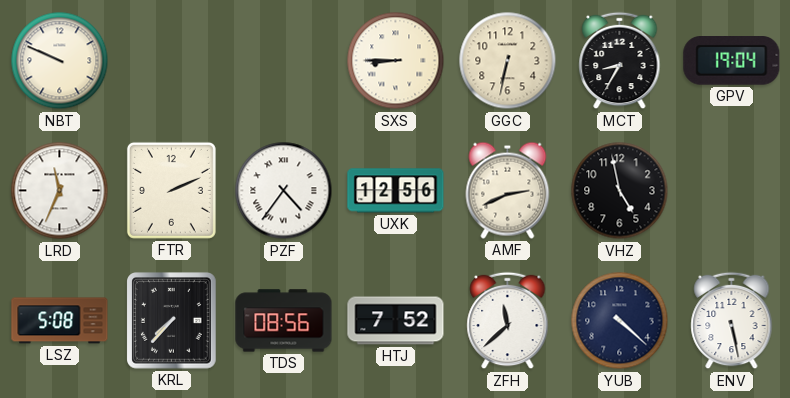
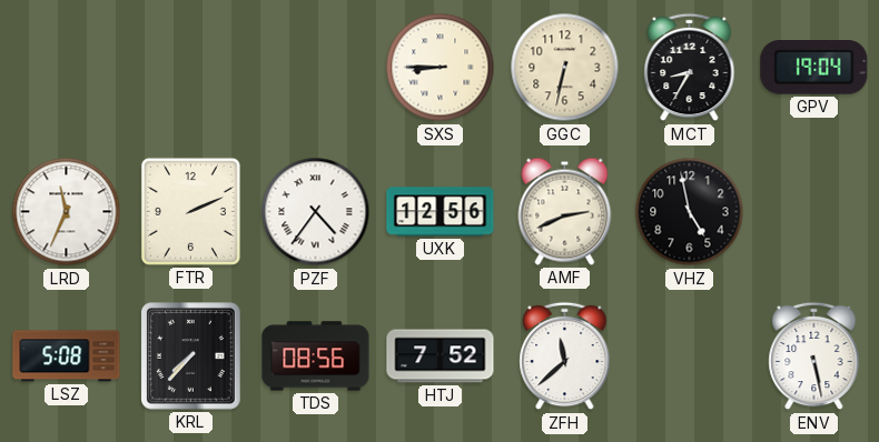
NBT: 9:49 -> none (60, 61)
YUB: 4:22 -> none (620, 321)
